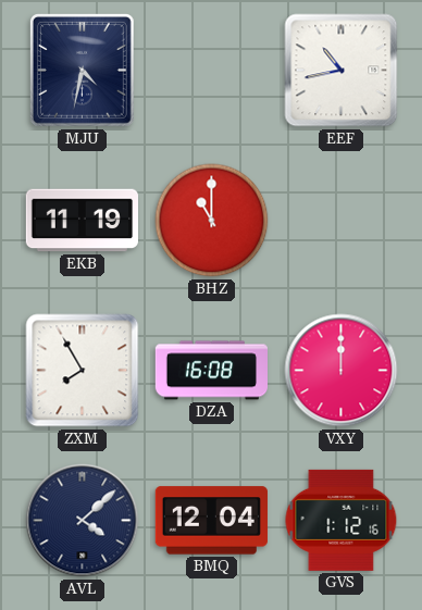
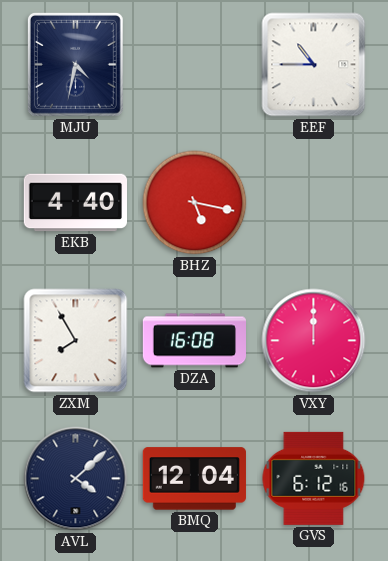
EEF: 10:43 -> 10:45 (314, 65)
EKB: 11:19 -> 4:40 (75, 203)
BHZ: 11:00 -> 5:17 (195, 203)
GVS: 1:12 -> 6:12 (314, 478)
